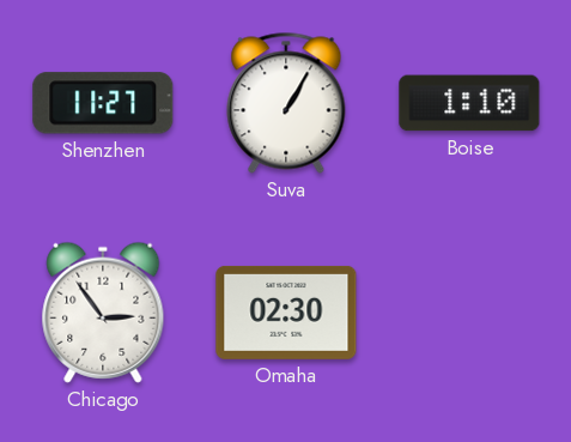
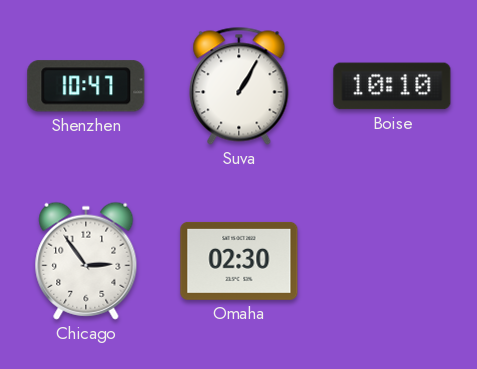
Shenzhen: 11:27 -> 10:47 (86, 86)
Boise: 1:10 -> 10:10 (392, 86)
